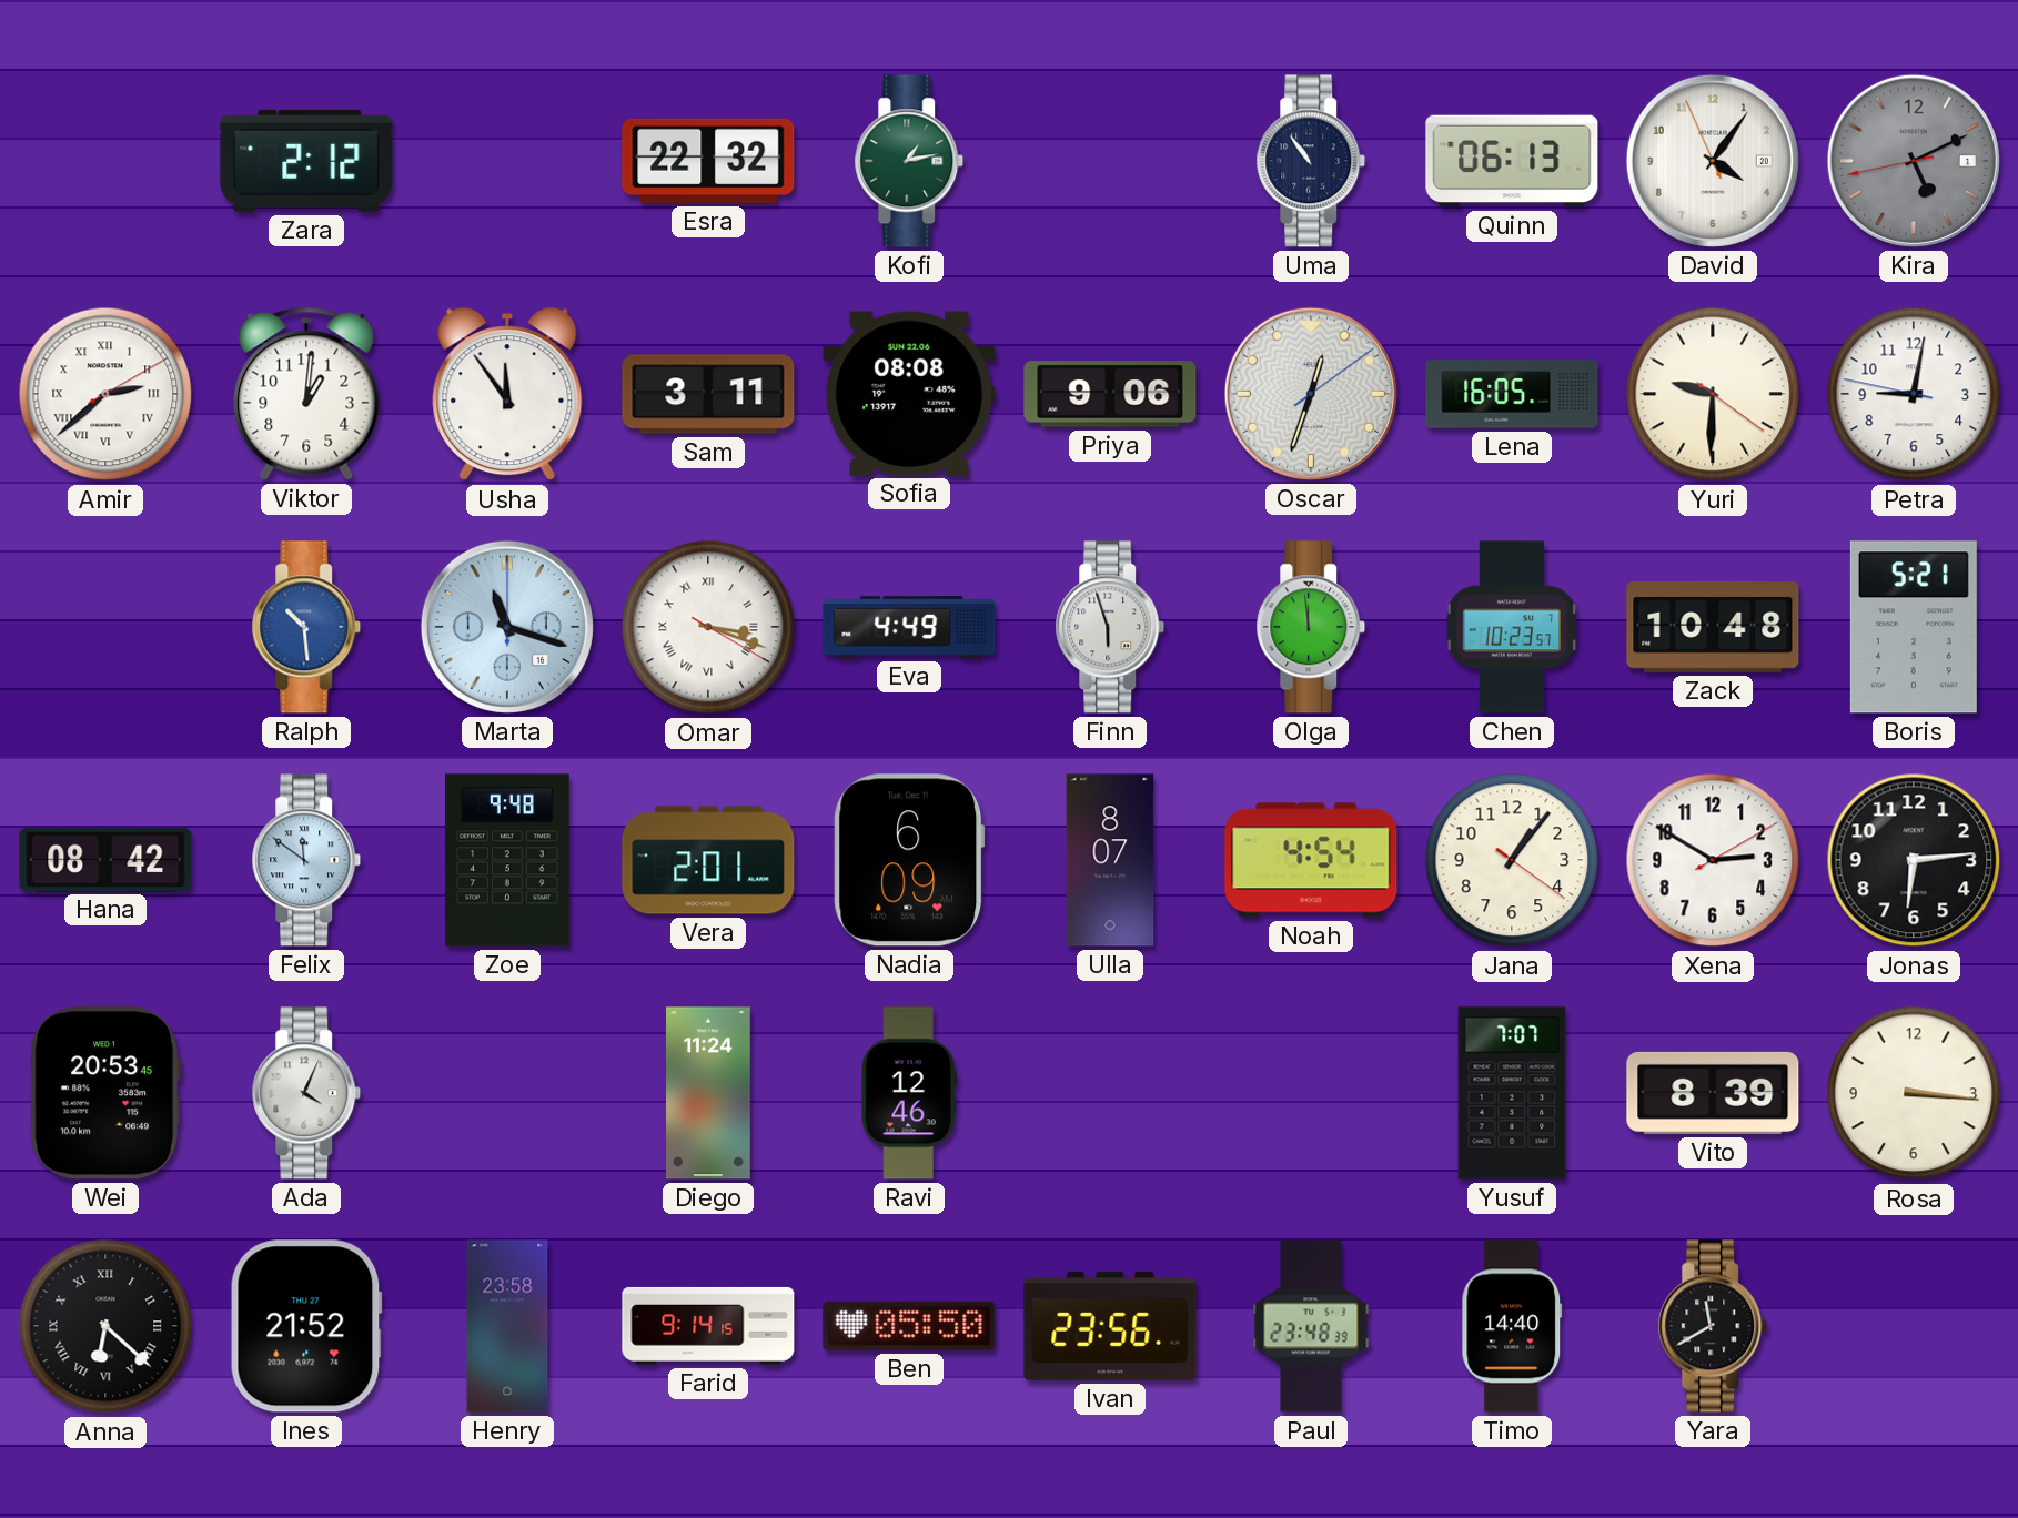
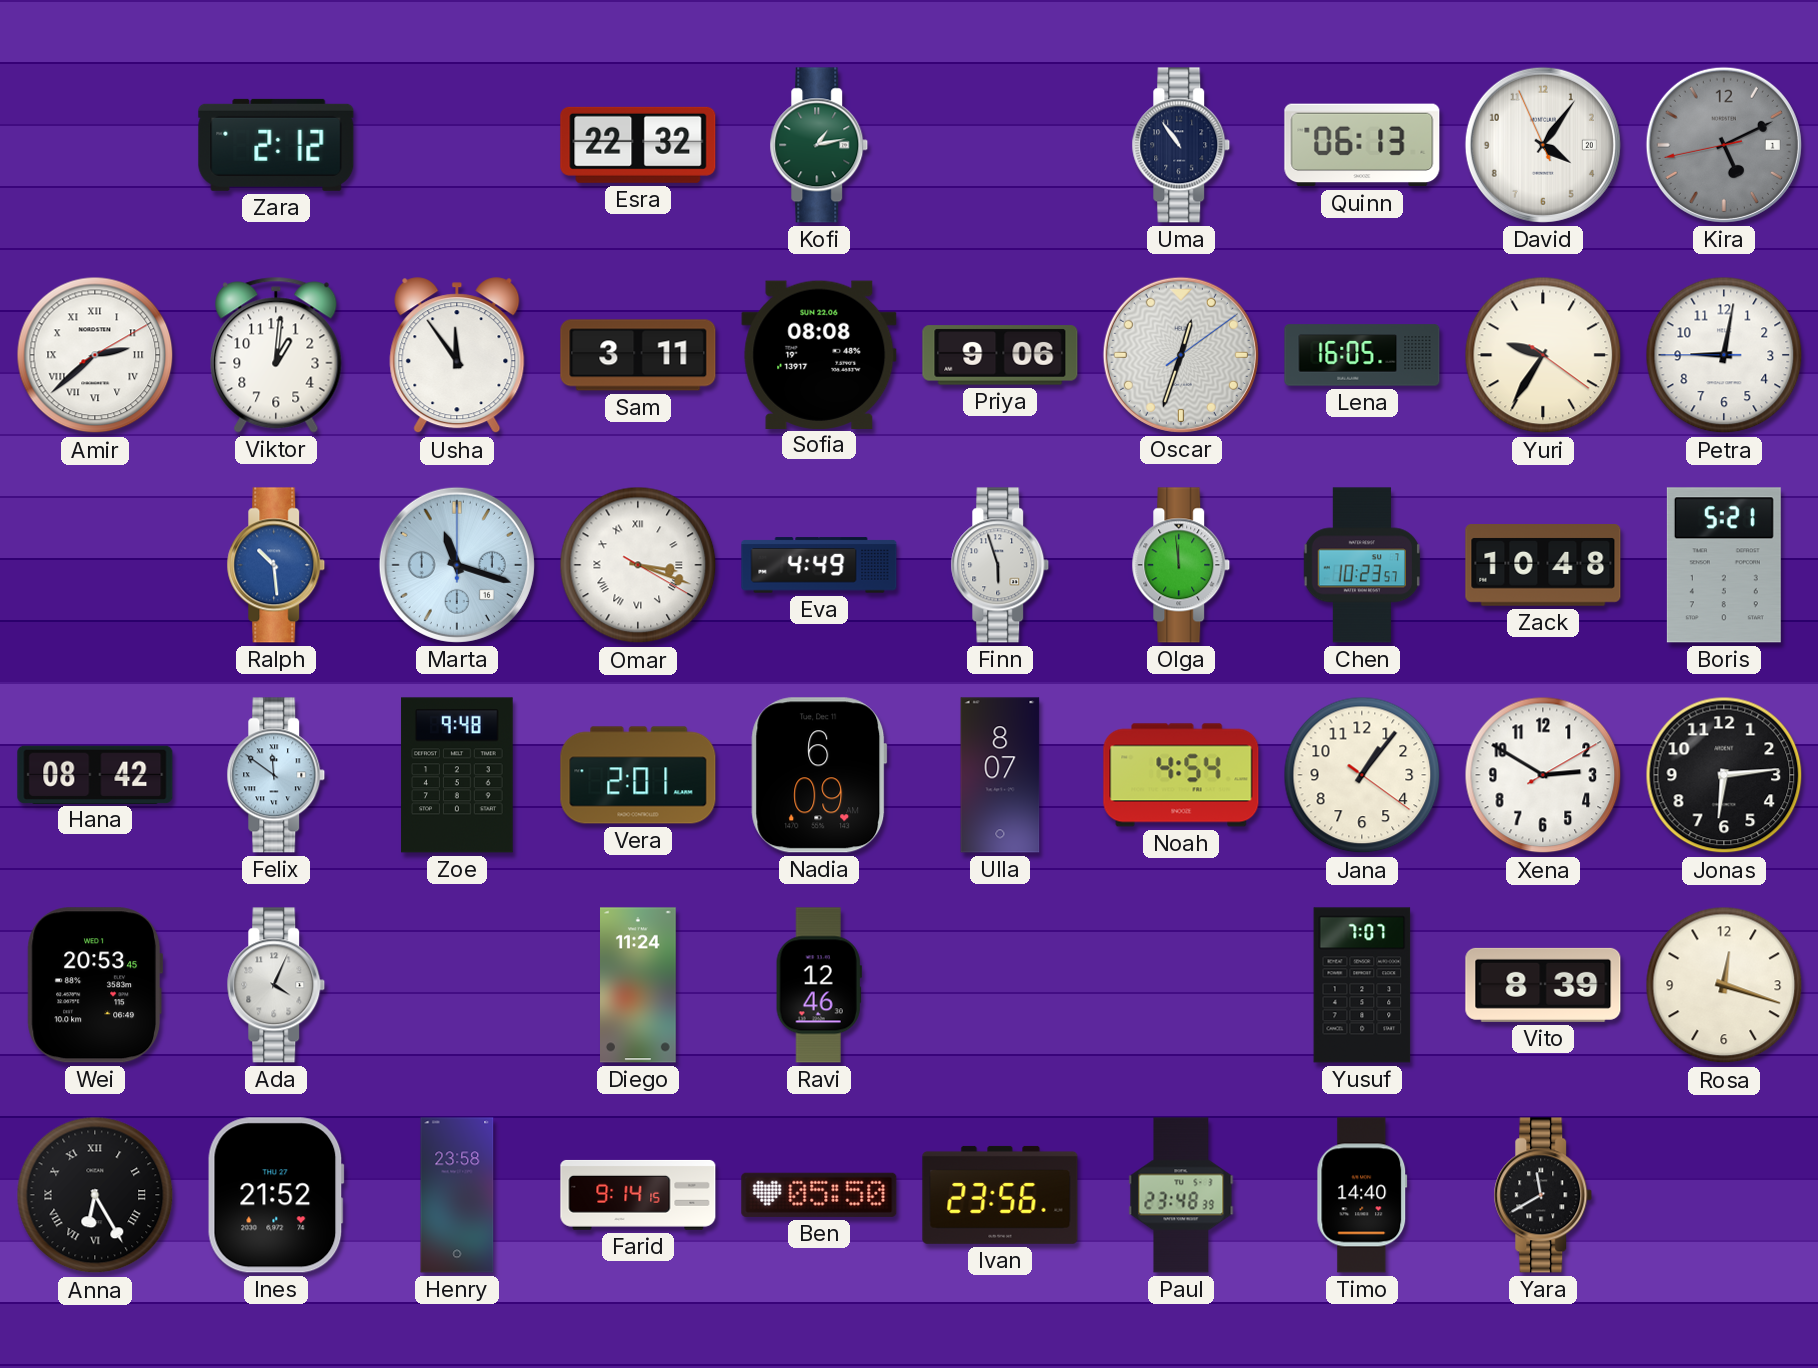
Yuri: 9:30 -> 9:35 (1543, 355)
Petra: 9:01:47 -> 9:01:45 (1724, 355)
Rosa: 3:16 -> 12:18 (1724, 985)
Anna: 6:22 -> 6:25 (95, 1195)
